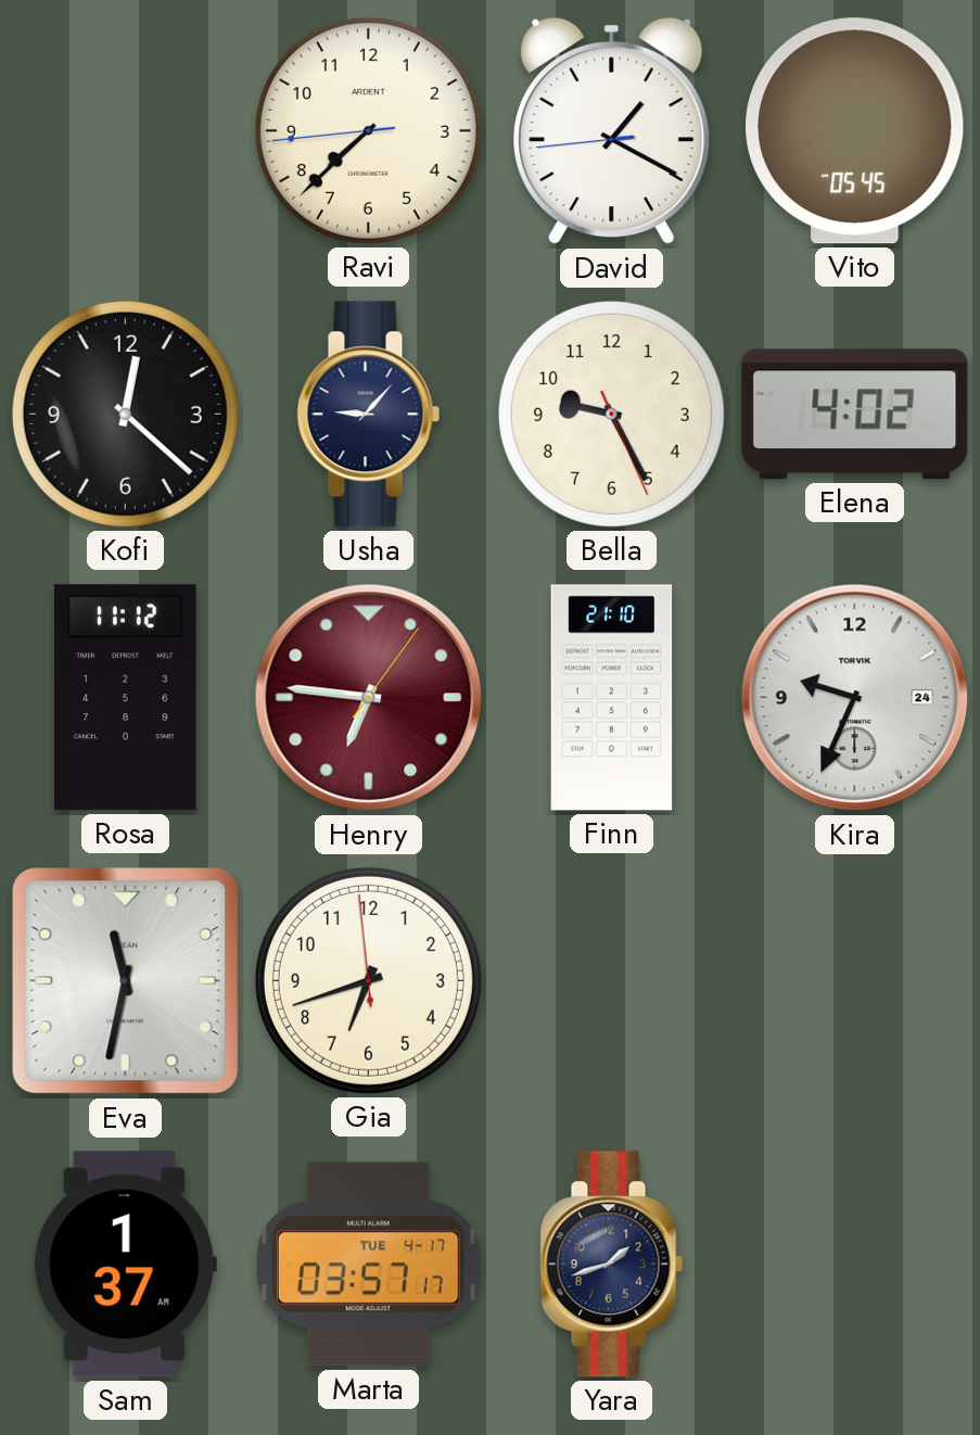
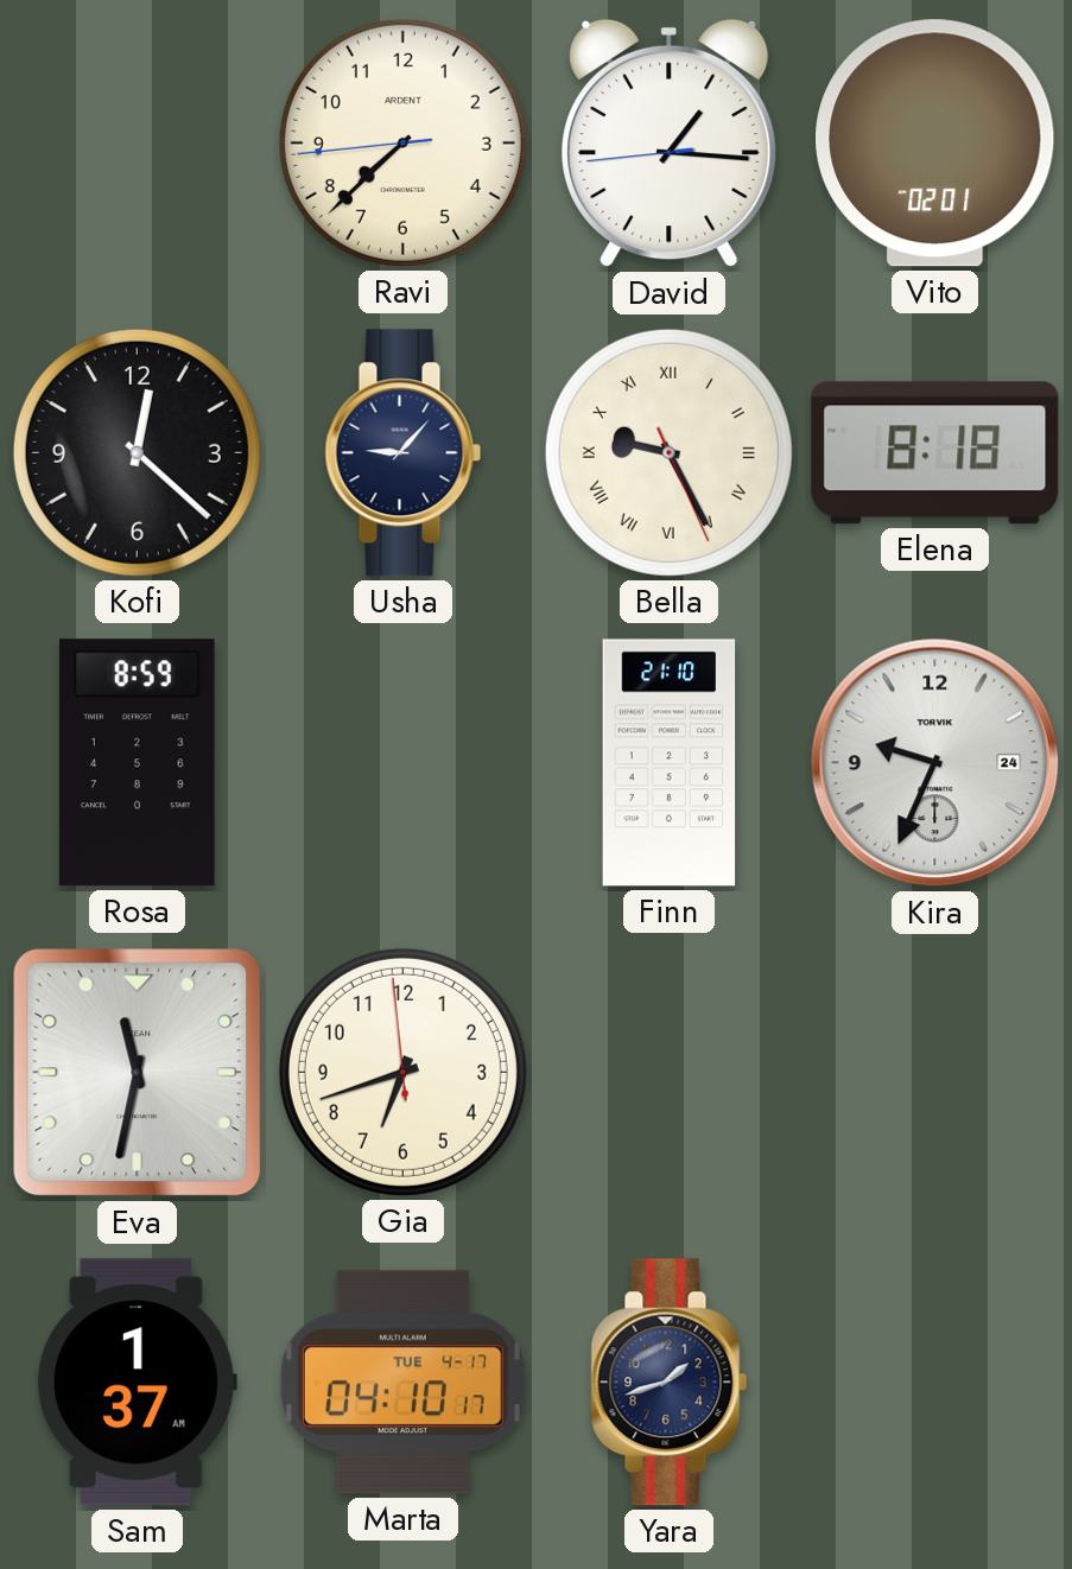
David: 1:19 -> 1:15 (670, 144)
Vito: 05:45 -> 02:01 (935, 144)
Bella numerals: Arabic -> Roman (668, 452)
Elena: 4:02 -> 8:18 (935, 453)
Rosa: 11:12 -> 8:59 (137, 763)
Henry: 6:46 -> none (369, 698)
Marta: 03:57 -> 04:10 (402, 1383)
